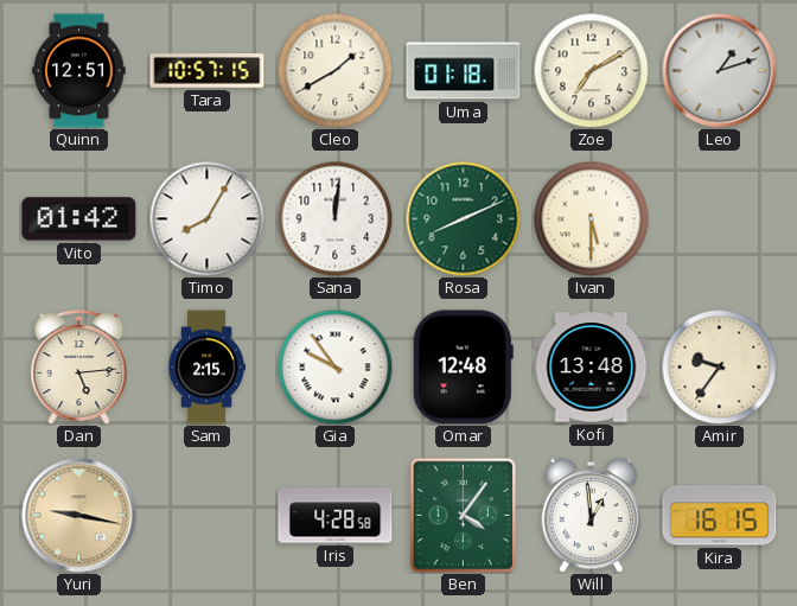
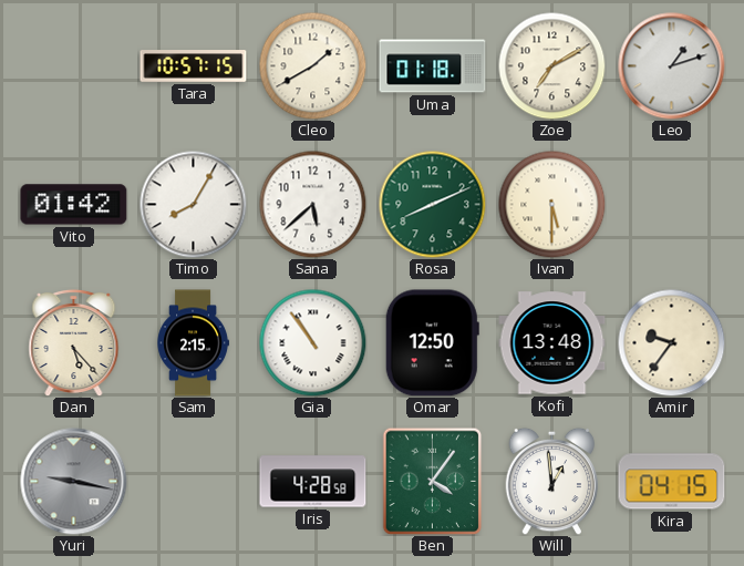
Quinn: 12:51 -> none (79, 71)
Sana: 12:01 -> 5:38 (312, 204)
Dan: 5:14 -> 5:23 (74, 342)
Gia: 9:54 -> 10:54 (312, 342)
Omar: 12:48 -> 12:50 (432, 343)
Yuri dial: champagne -> grey (74, 482)
Kira: 16:15 -> 04:15 (672, 482)
